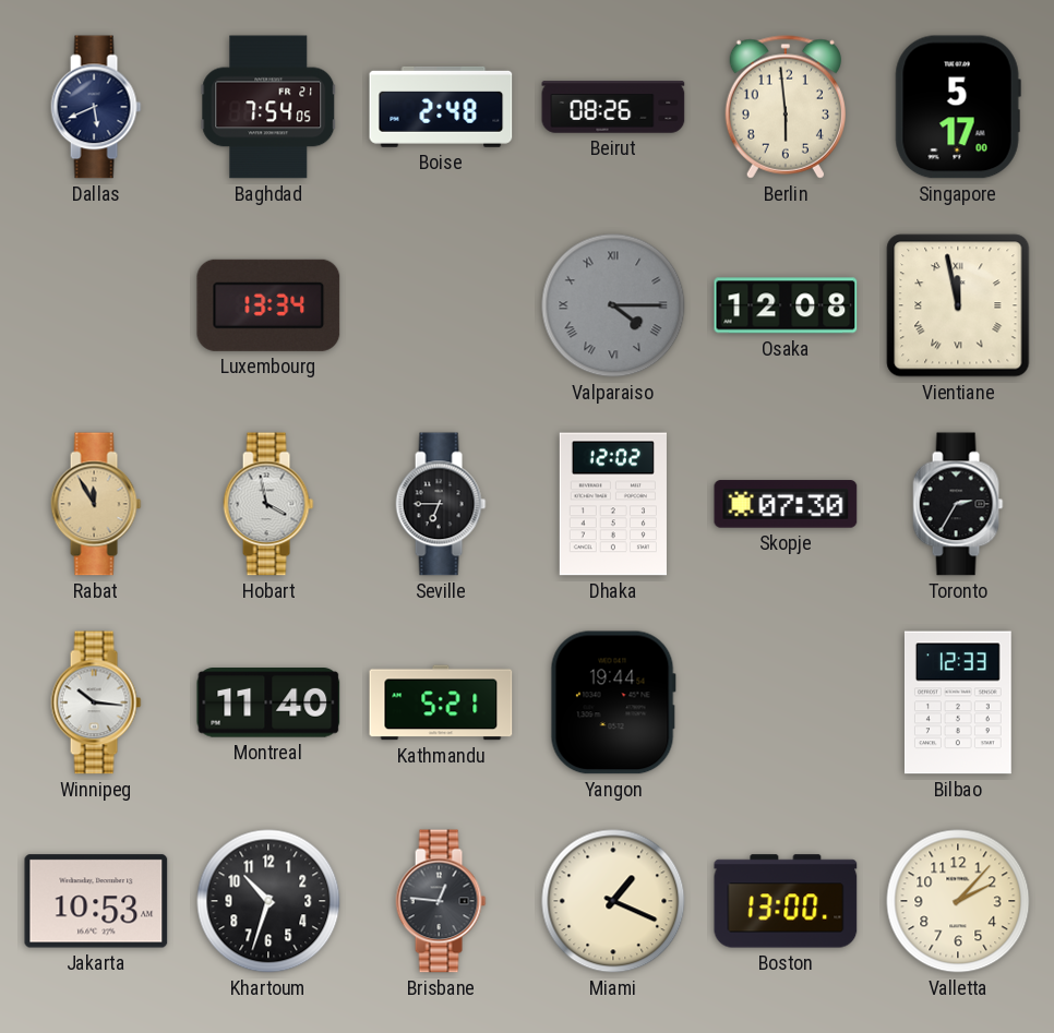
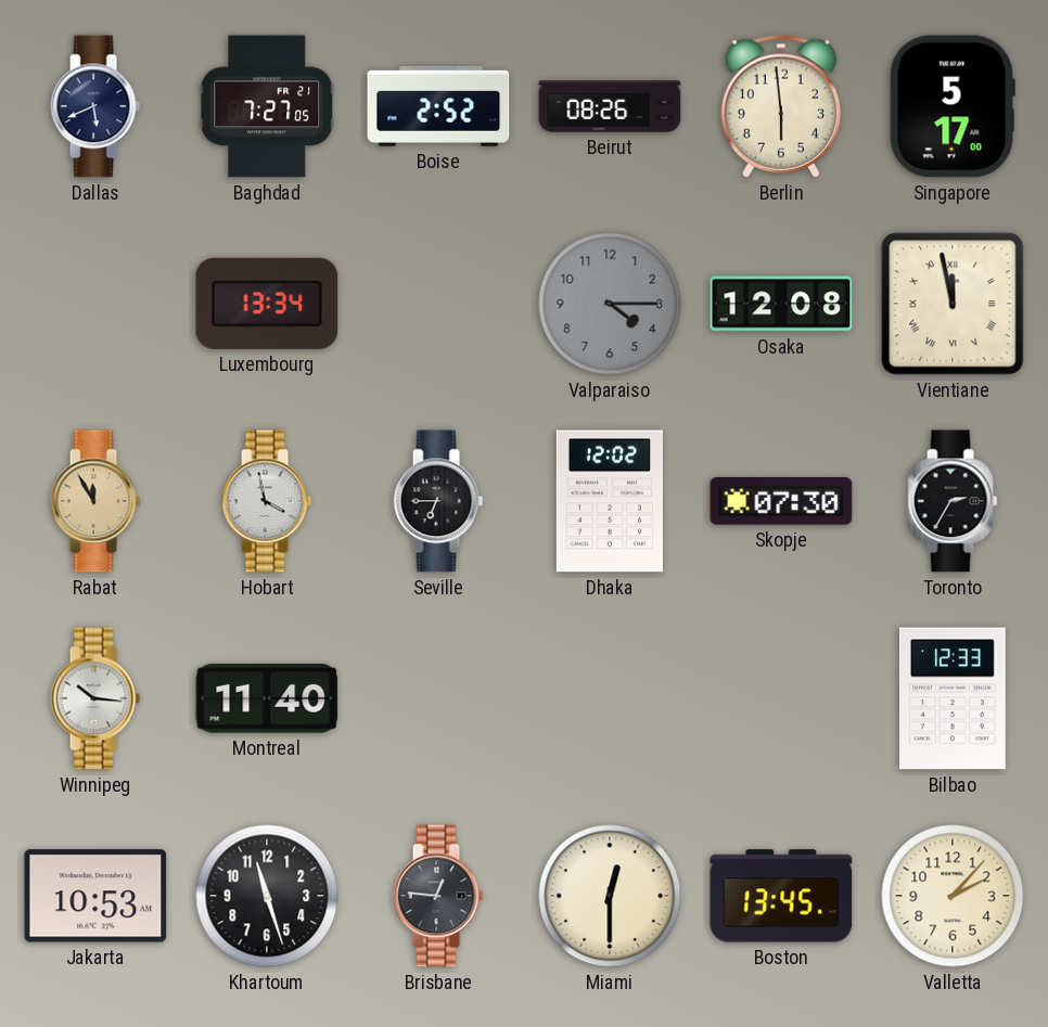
Baghdad: 7:54 -> 7:27 (267, 106)
Boise: 2:48 -> 2:52 (438, 106)
Valparaiso numerals: Roman -> Arabic (610, 304)
Kathmandu: 5:21 -> none (441, 702)
Yangon: 19:44 -> none (613, 702)
Khartoum: 10:33 -> 11:27 (267, 896)
Miami: 1:19 -> 12:30 (610, 896)
Boston: 13:00 -> 13:45 (781, 896)
